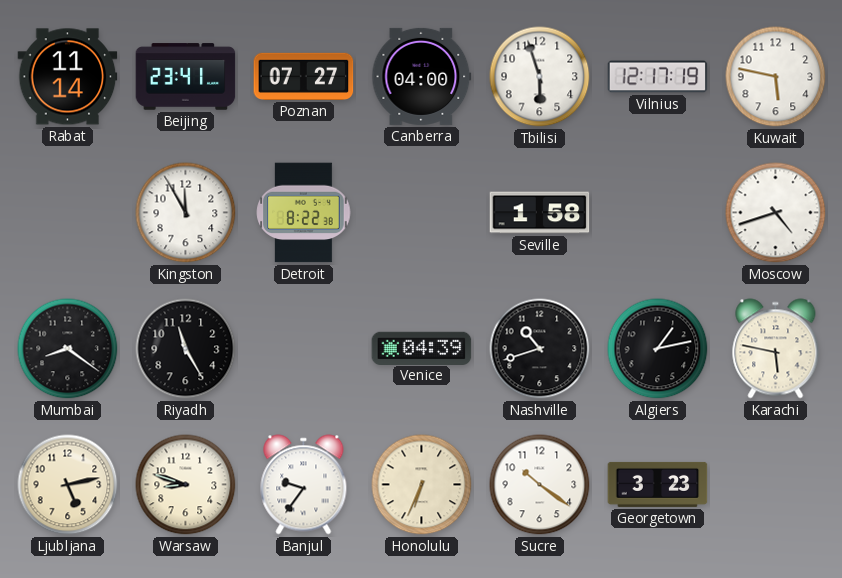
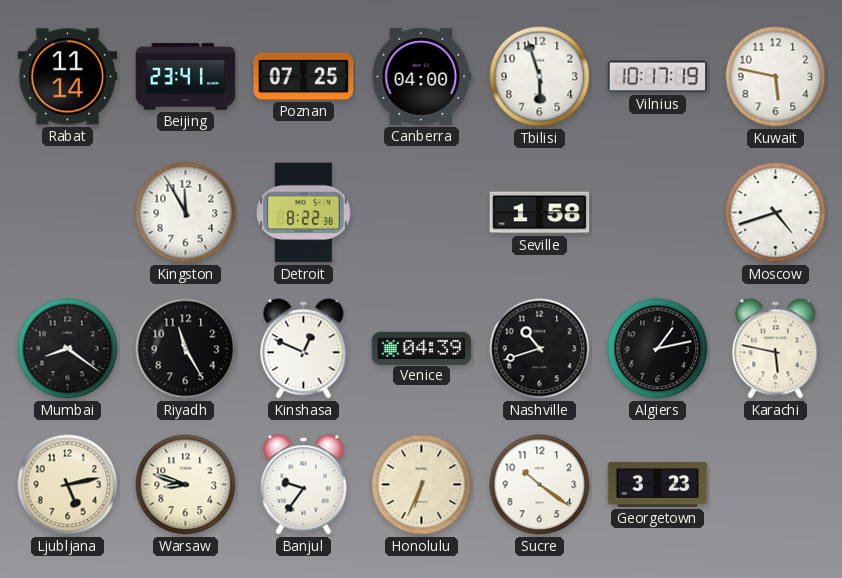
Poznan: 07:27 -> 07:25 (304, 76)
Vilnius: 12:17 -> 10:17 (658, 77)
Kinshasa: none -> 12:49 (304, 349)
